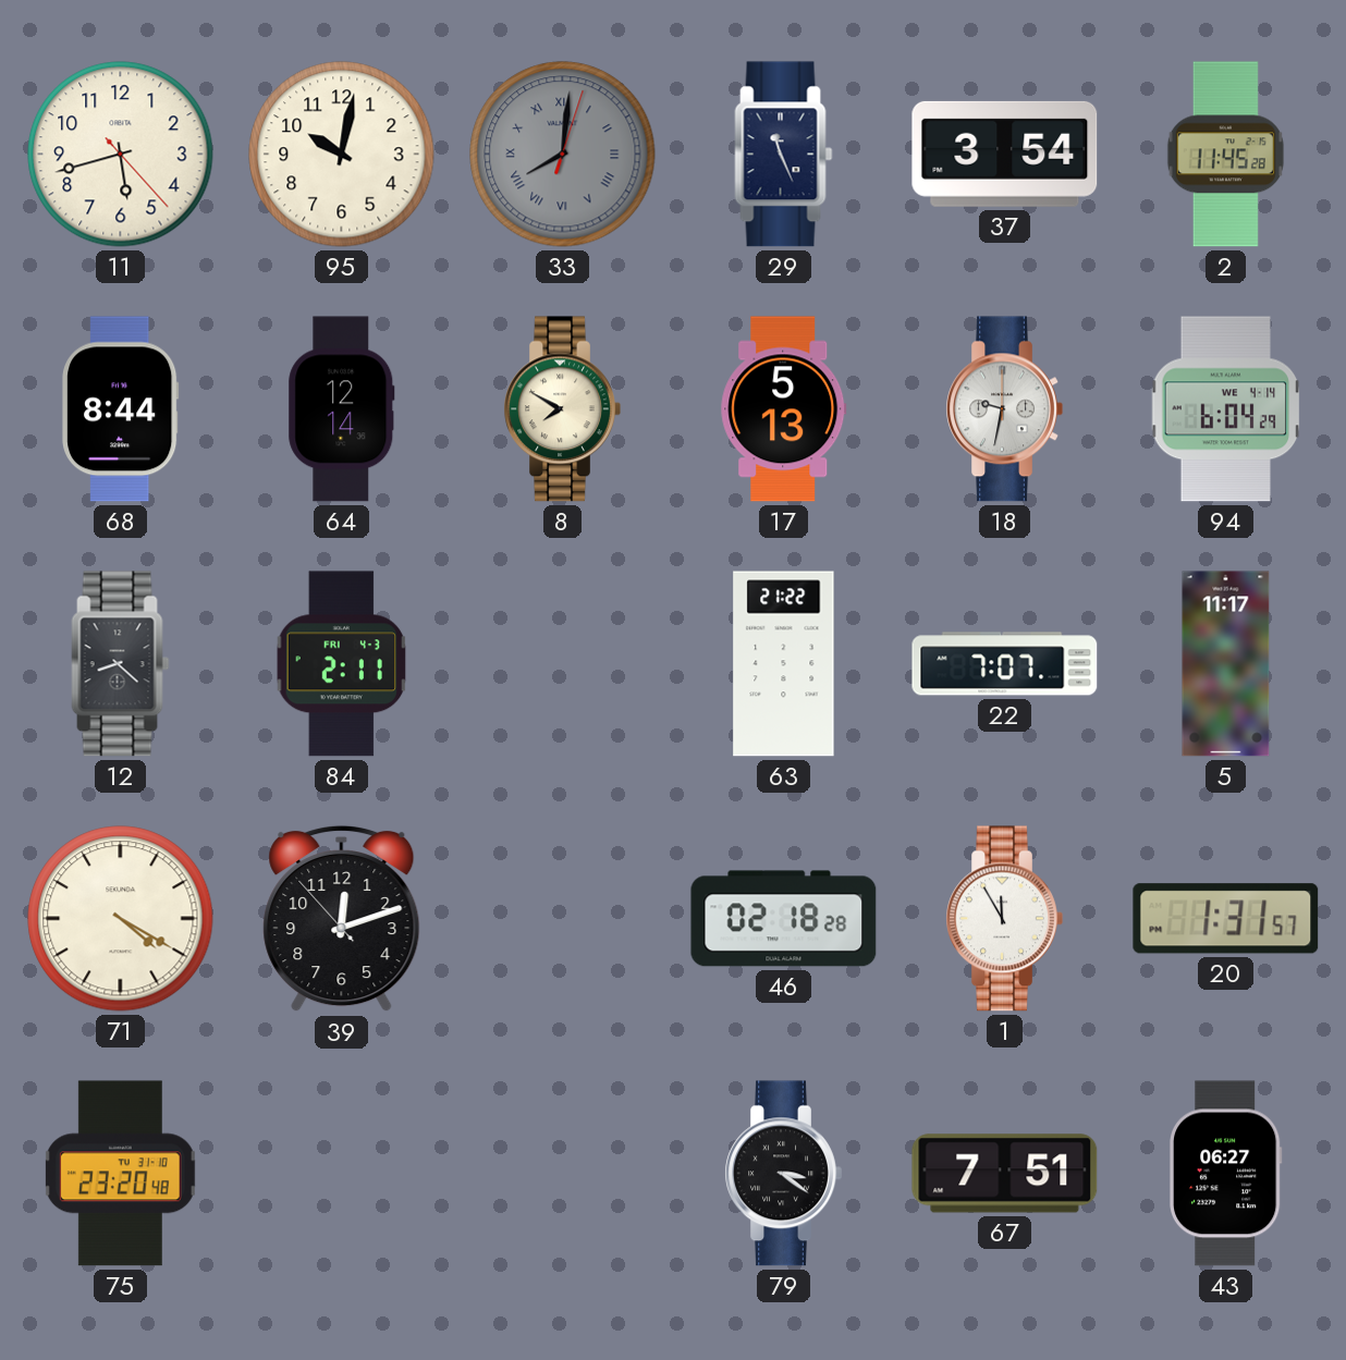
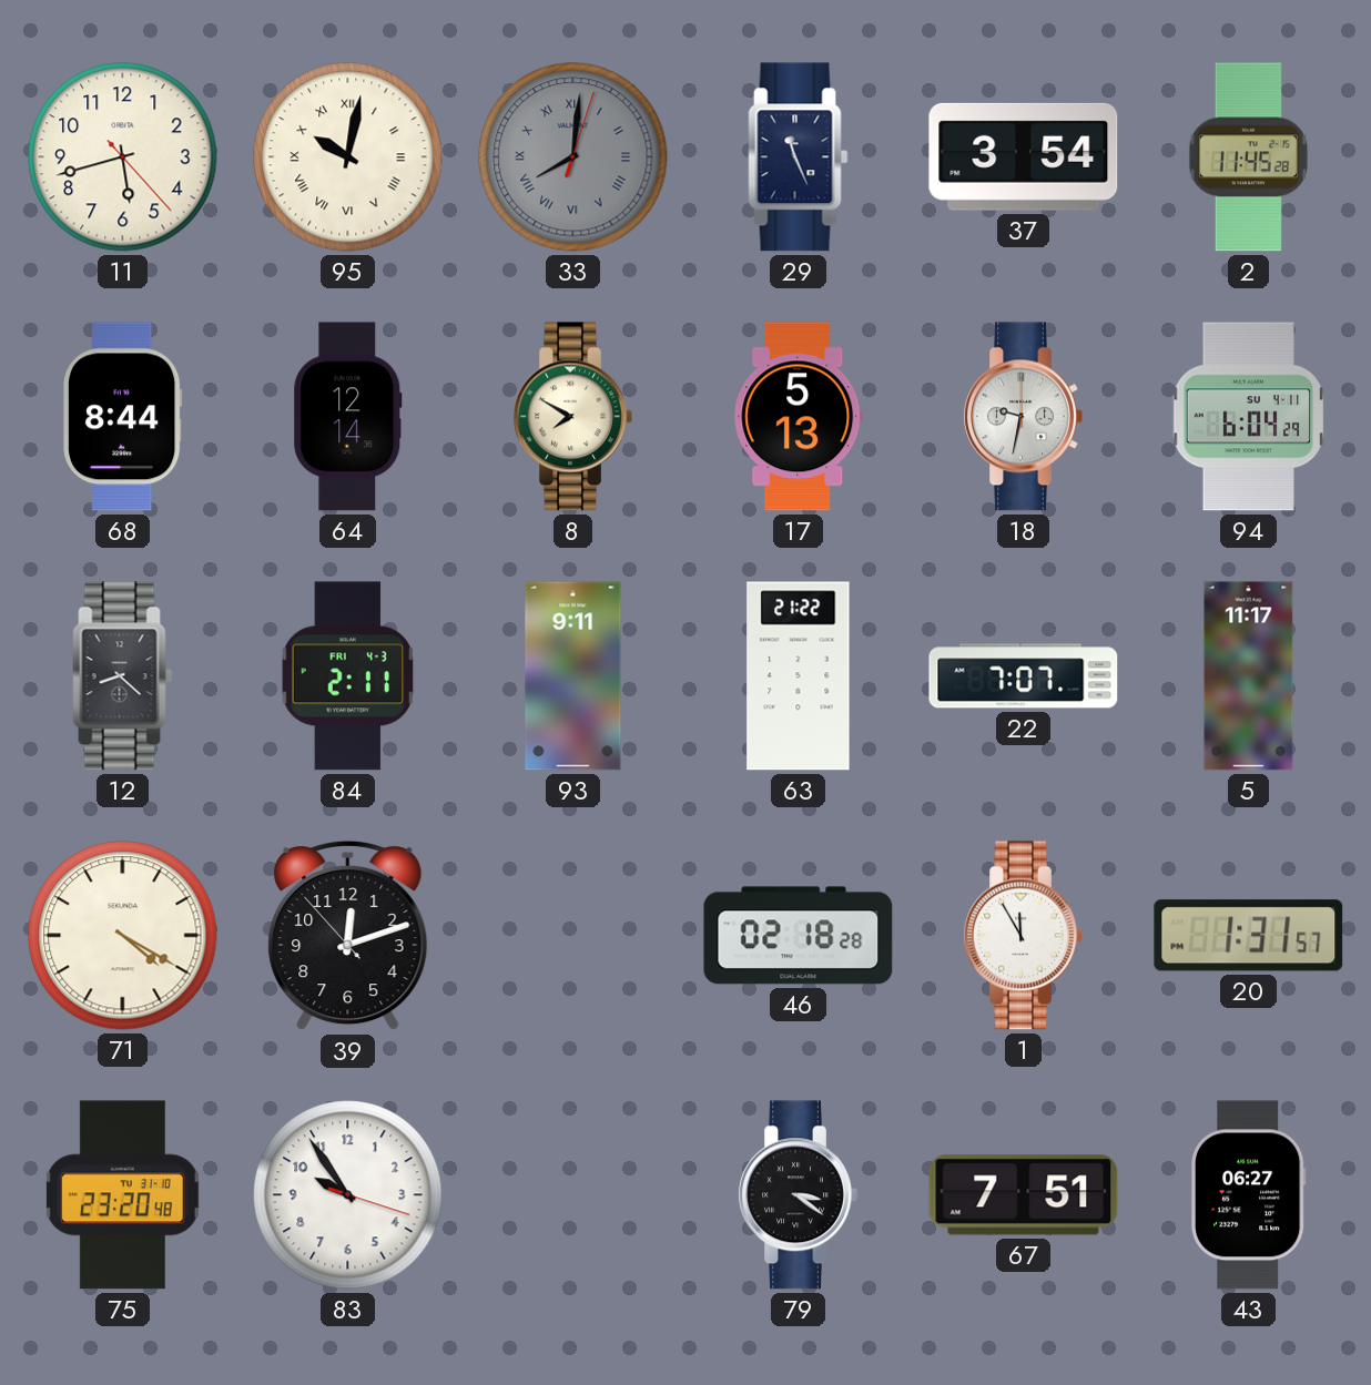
95 numerals: Arabic -> Roman (348, 157)
94 date: WE 4-14 -> SU 4-11 (1249, 417)
93: none -> 9:11 (573, 676)
83: none -> 9:54 (348, 1195)
